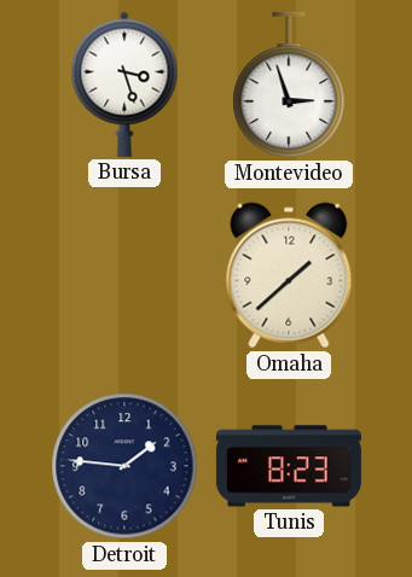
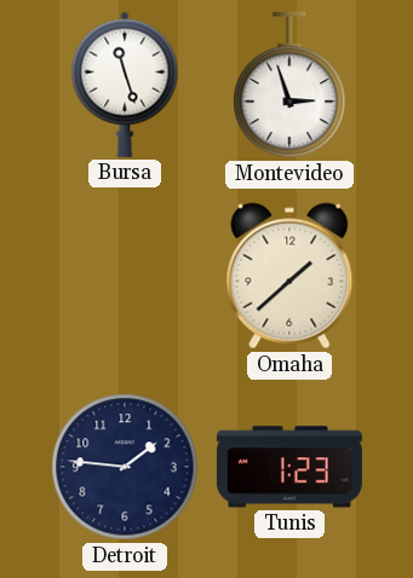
Bursa: 3:27 -> 11:27 (125, 85)
Tunis: 8:23 -> 1:23 (289, 467)
